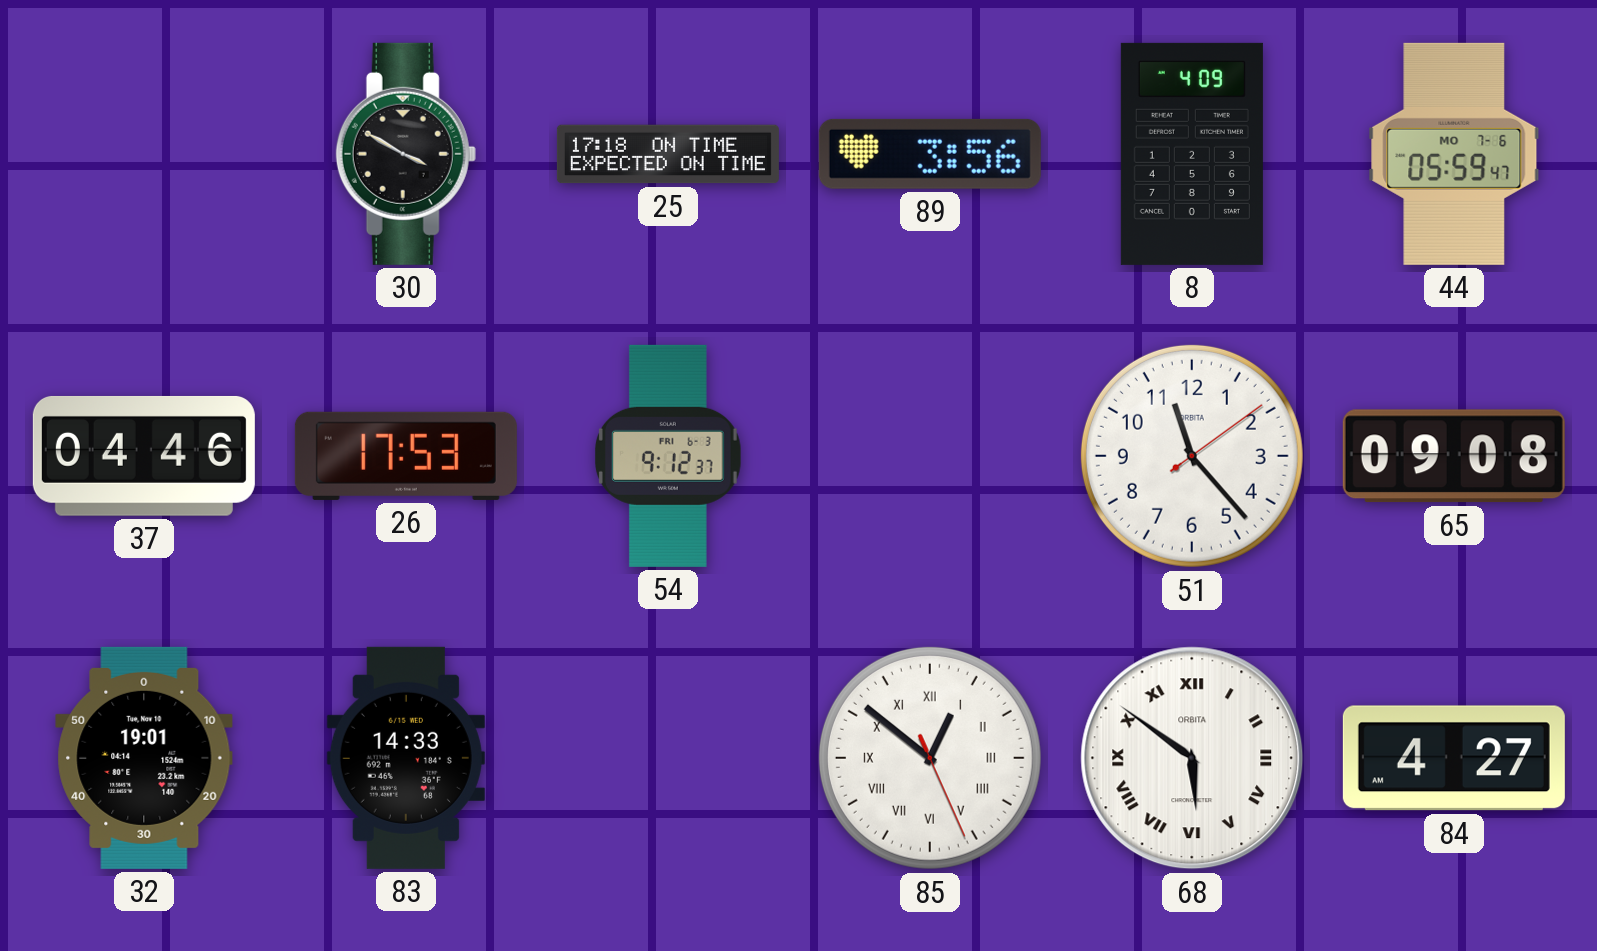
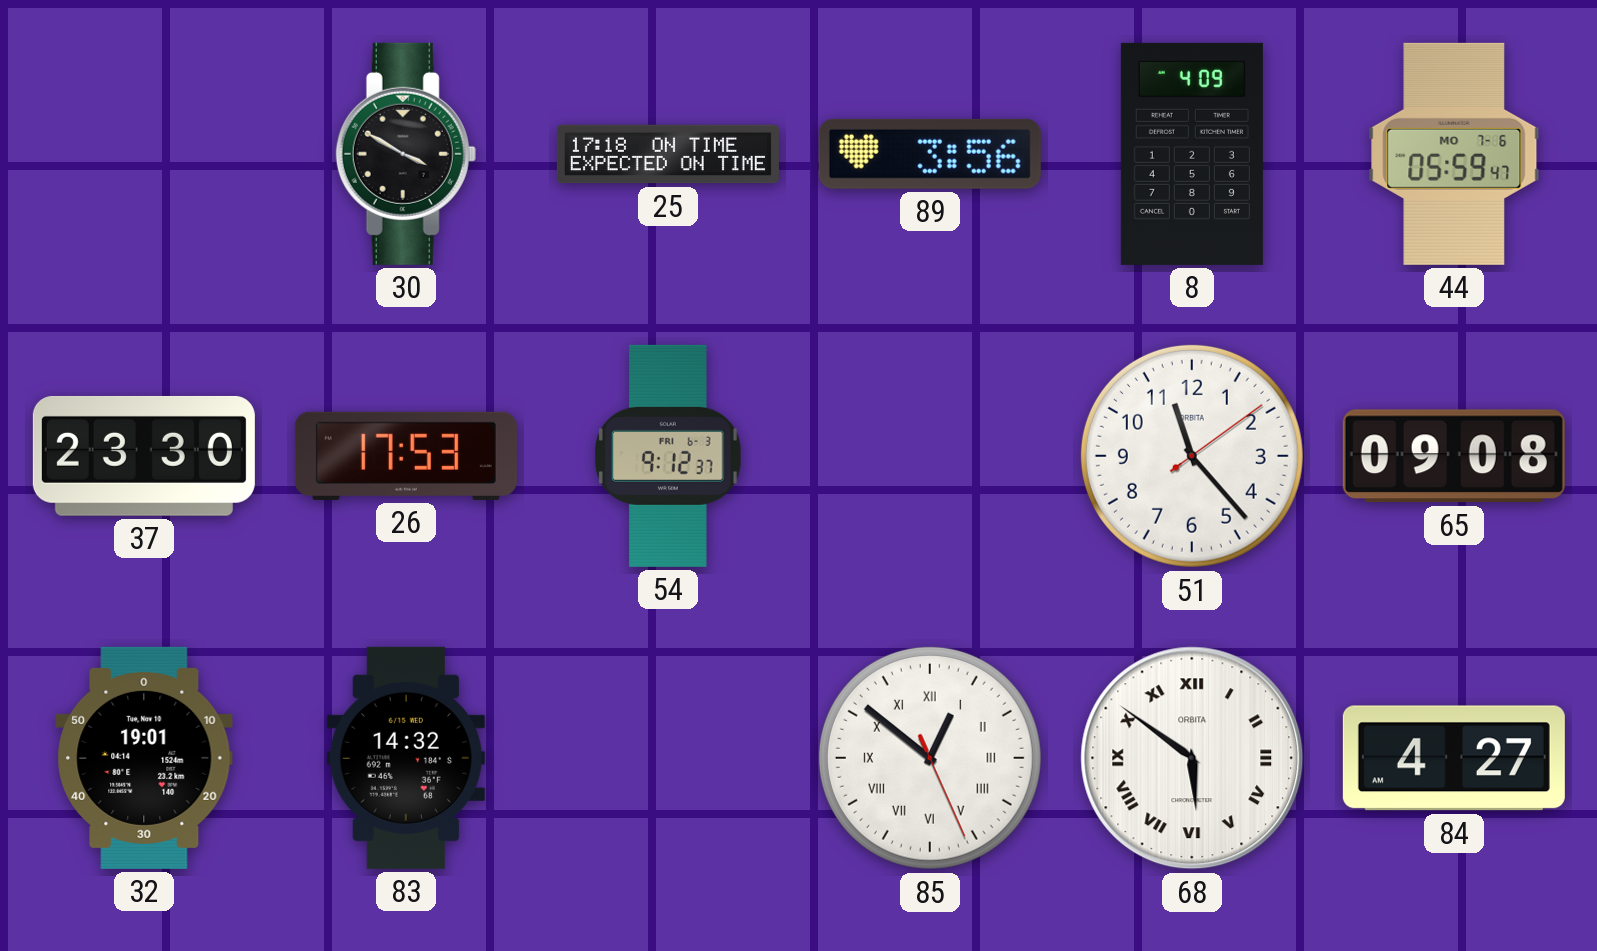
37: 04:46 -> 23:30 (144, 456)
83: 14:33 -> 14:32 (406, 758)
